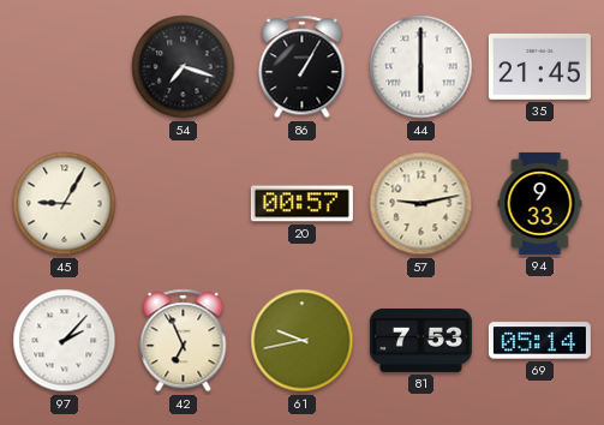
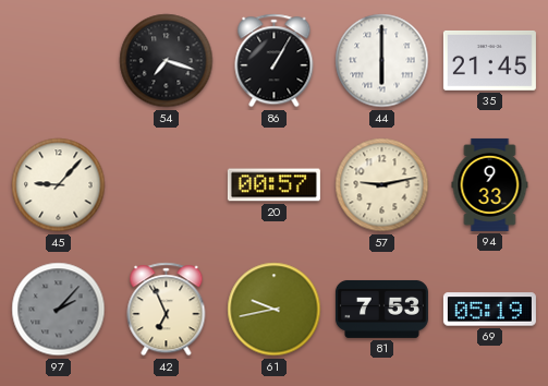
45: 9:05 -> 9:07 (59, 185)
97 dial: white -> grey (59, 310)
69: 05:14 -> 05:19 (489, 310)
